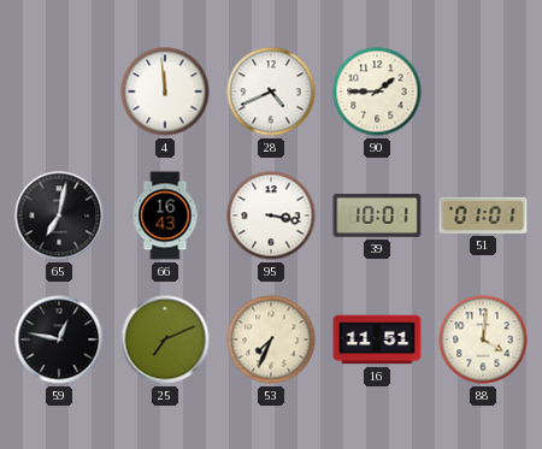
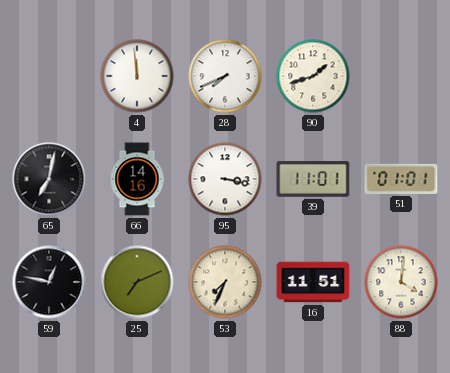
28: 4:41 -> 7:41 (225, 76)
90: 1:45 -> 1:42 (313, 76)
66: 16:43 -> 14:16 (137, 179)
39: 10:01 -> 11:01 (313, 179)
